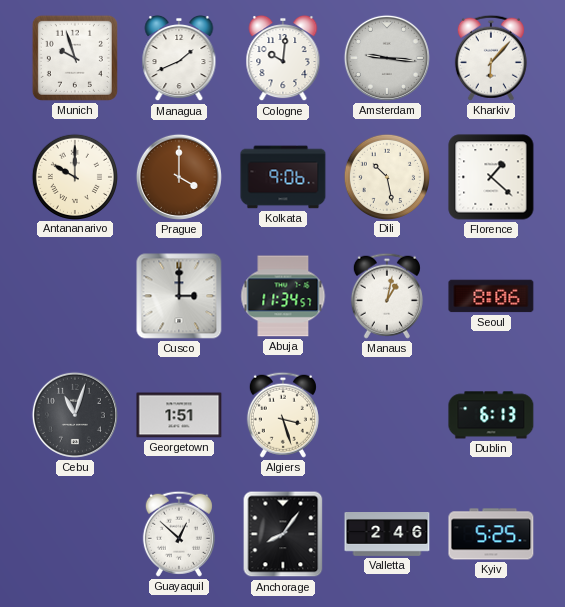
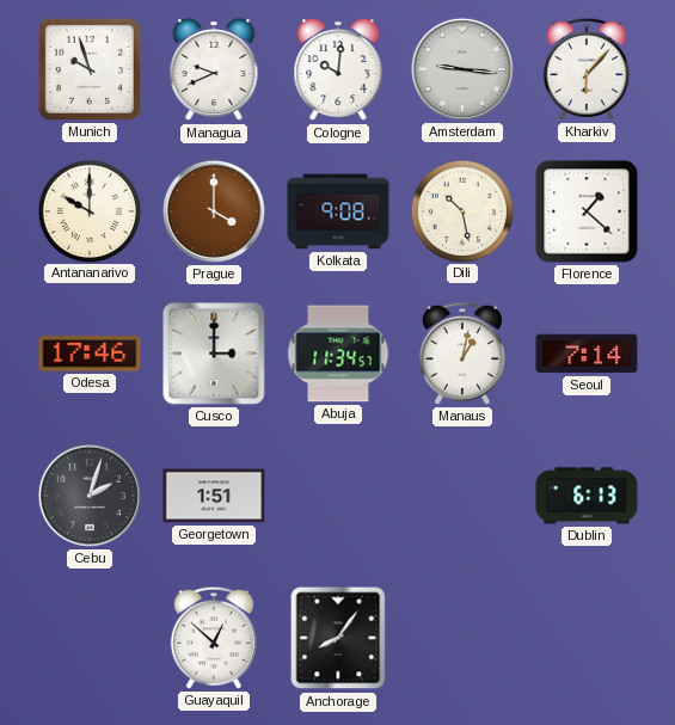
Managua: 1:41 -> 9:41 (214, 69)
Kolkata: 9:06 -> 9:08 (338, 211)
Odesa: none -> 17:46 (90, 354)
Seoul: 8:06 -> 7:14 (587, 354)
Cebu: 11:03 -> 2:03 (90, 496)
Algiers: 3:27 -> none (283, 415)
Valletta: 2:46 -> none (387, 535)
Kyiv: 5:25 -> none (491, 534)
